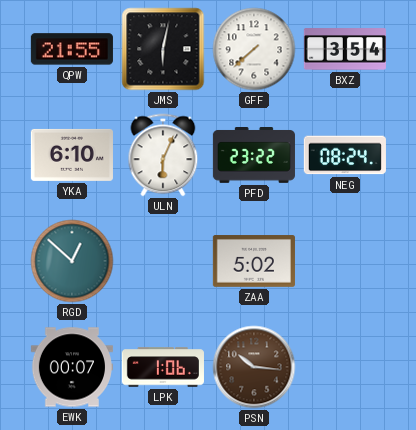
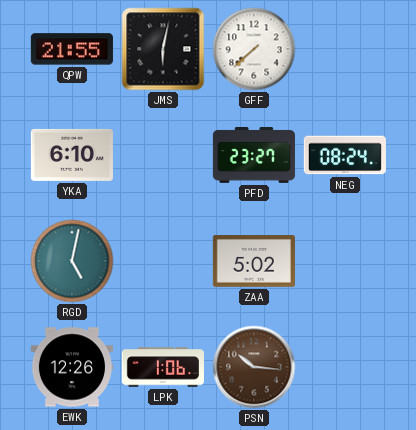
BXZ: 3:54 -> none (345, 49)
ULN: 6:04 -> none (163, 155)
PFD: 23:22 -> 23:27 (253, 156)
RGD: 12:52 -> 5:02 (72, 261)
EWK: 00:07 -> 12:26 (72, 367)
